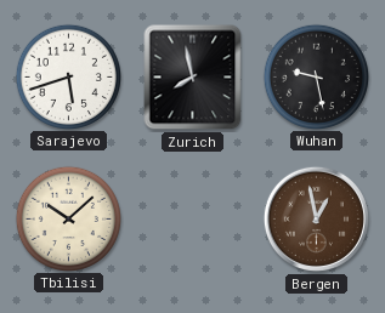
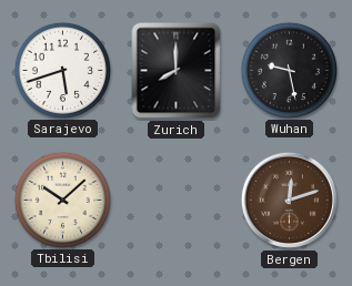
Zurich: 7:58 -> 8:00 (177, 71)
Bergen: 12:58 -> 12:12 (289, 200)
